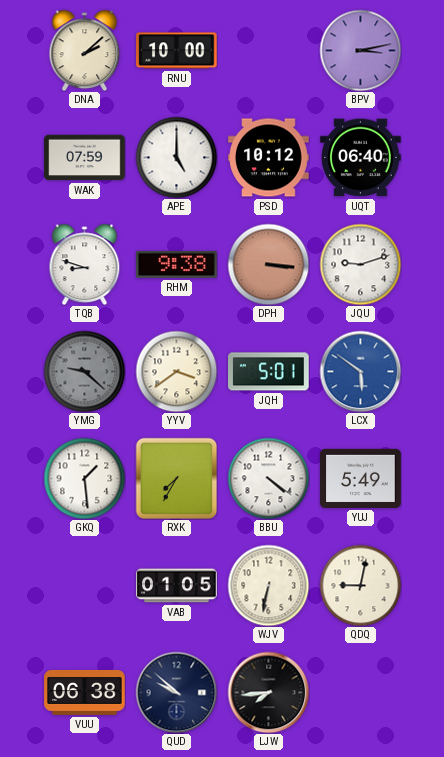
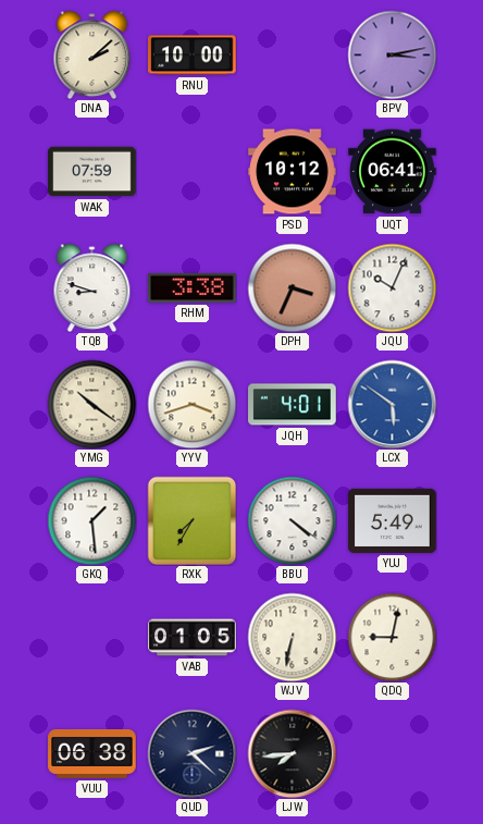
APE: 5:00 -> none (176, 157)
UQT: 06:40 -> 06:41 (393, 172)
RHM: 9:38 -> 3:38 (193, 287)
DPH: 3:16 -> 3:34 (292, 287)
JQU: 9:12 -> 10:04 (392, 287)
YMG: 9:22 -> 10:21 (91, 404)
YMG dial: grey -> cream (91, 404)
YYV: 3:39 -> 3:42 (191, 404)
JQH: 5:01 -> 4:01 (293, 405)
QUD: 9:52 -> 2:22 (191, 753)
